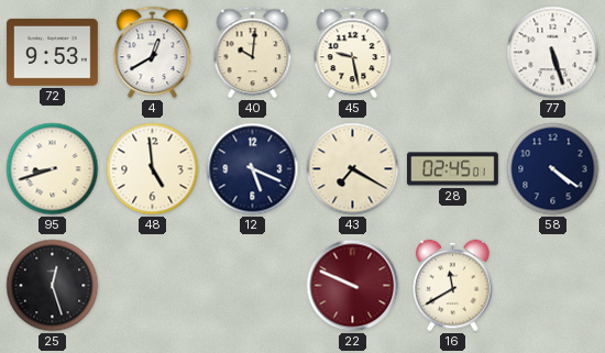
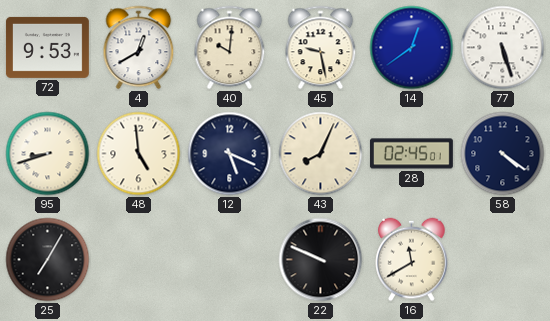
14: none -> 12:39 (412, 48)
43: 7:20 -> 8:04 (321, 154)
25: 12:27 -> 7:05 (48, 260)
22 dial: burgundy -> black (321, 260)
